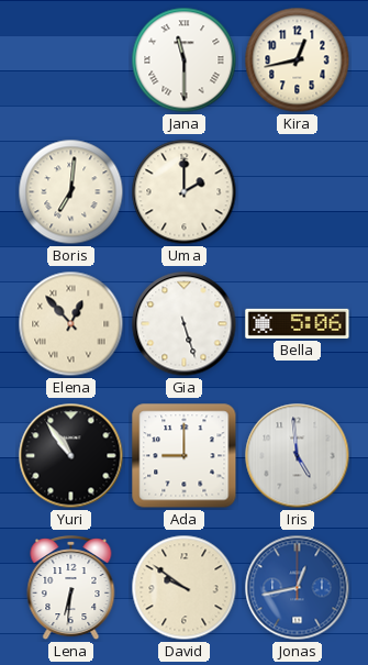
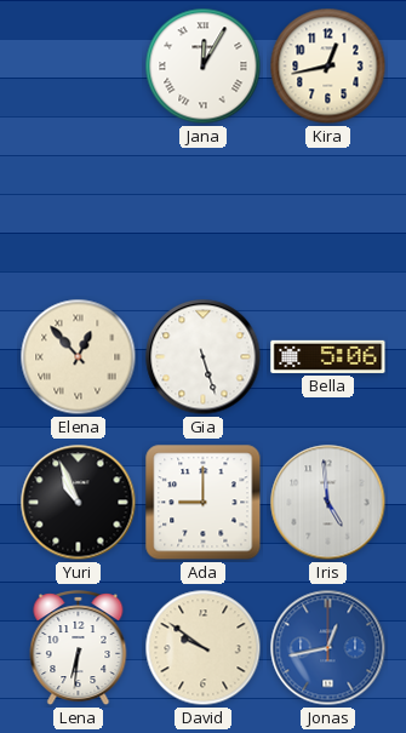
Jana: 11:30 -> 12:05 (204, 67)
Boris: 7:01 -> none (71, 192)
Uma: 2:00 -> none (185, 192)
Yuri: 10:54 -> 10:56 (79, 503)
